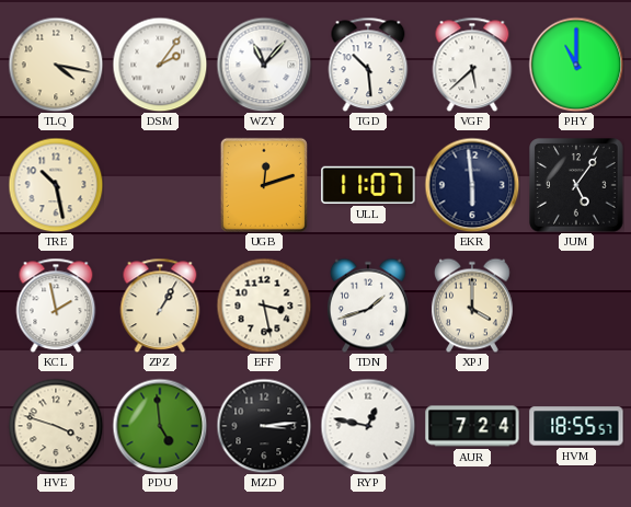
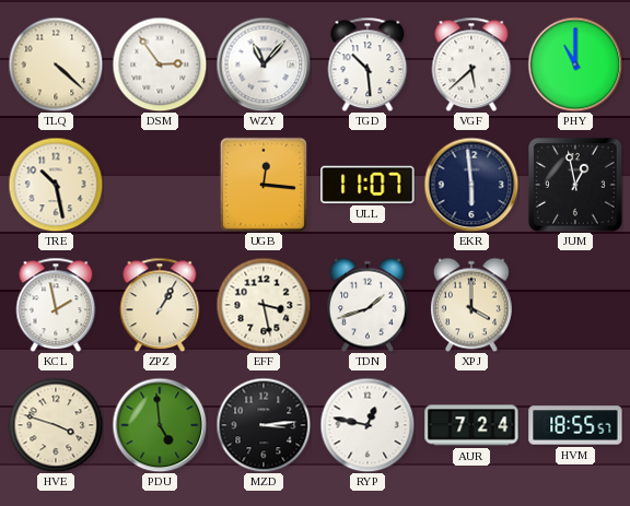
TLQ: 4:17 -> 4:22 (56, 64)
DSM: 2:06 -> 2:54 (160, 64)
UGB: 12:12 -> 12:16 (264, 185)
JUM: 5:06 -> 12:58 (575, 185)
